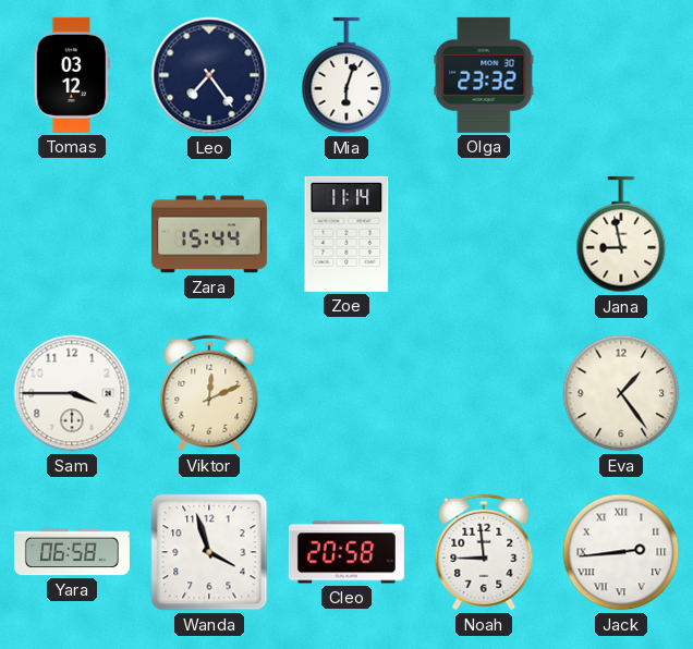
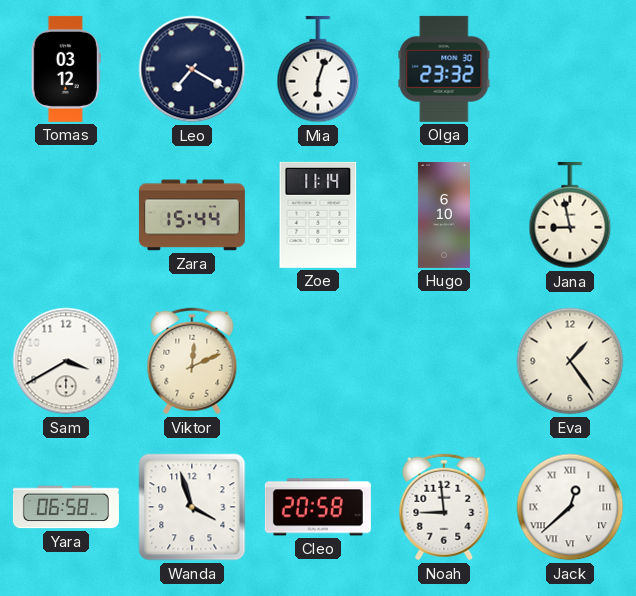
Leo: 7:24 -> 7:20 (192, 69)
Hugo: none -> 6:10 (444, 215)
Sam: 3:45 -> 3:40 (66, 361)
Jack: 2:44 -> 12:38 (570, 507)
